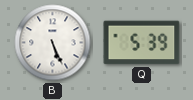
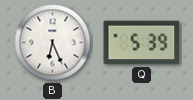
B: 5:26 -> 6:26 (53, 43)
